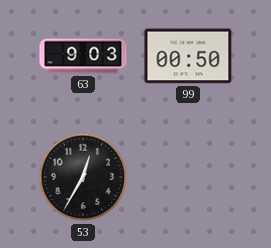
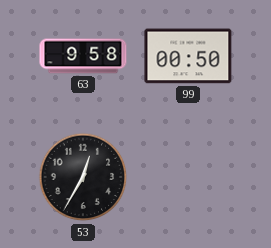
63: 9:03 -> 9:58 (83, 56)
